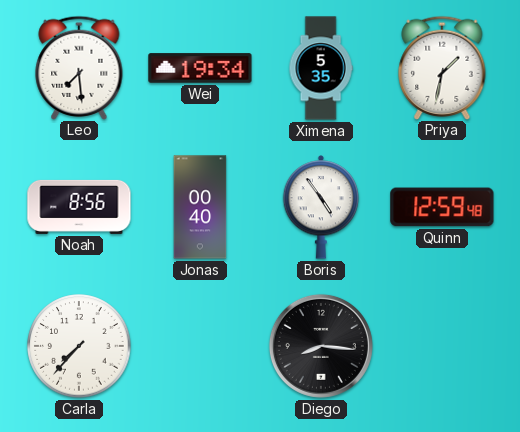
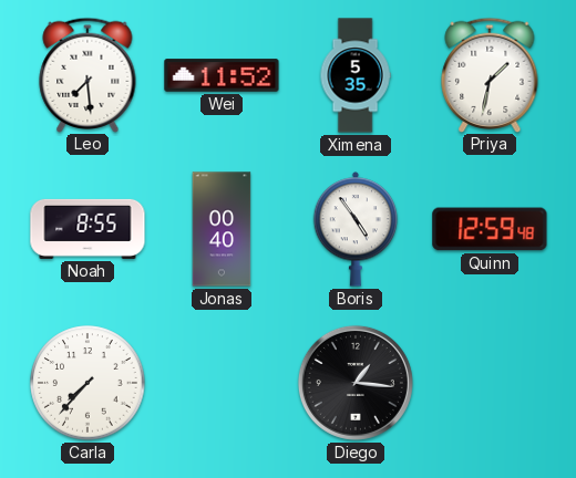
Wei: 19:34 -> 11:52 (222, 75)
Noah: 8:56 -> 8:55 (88, 229)
Diego: 8:16 -> 1:16 (356, 383)
